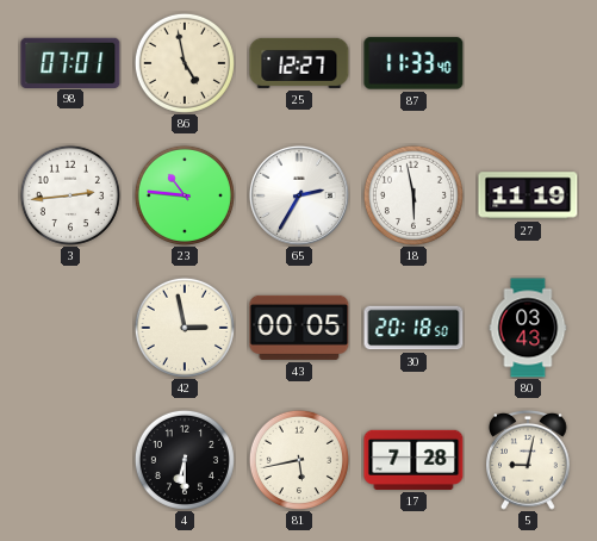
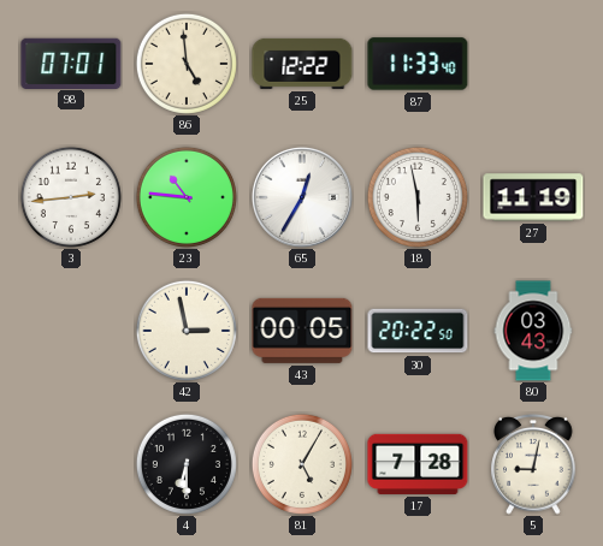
86: 4:58 -> 4:59 (187, 64)
25: 12:27 -> 12:22 (302, 64)
65: 2:35 -> 12:35 (302, 197)
30: 20:18 -> 20:22 (418, 331)
81: 5:43 -> 5:05 (302, 464)
